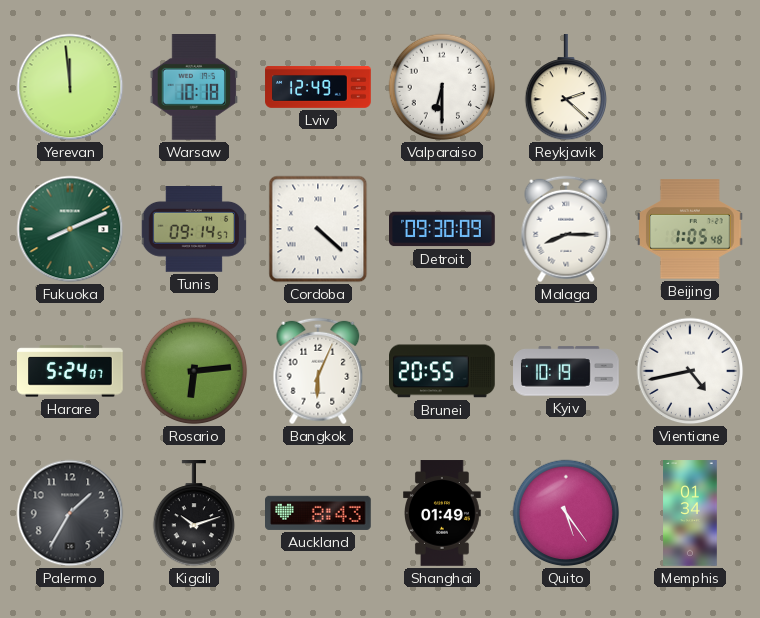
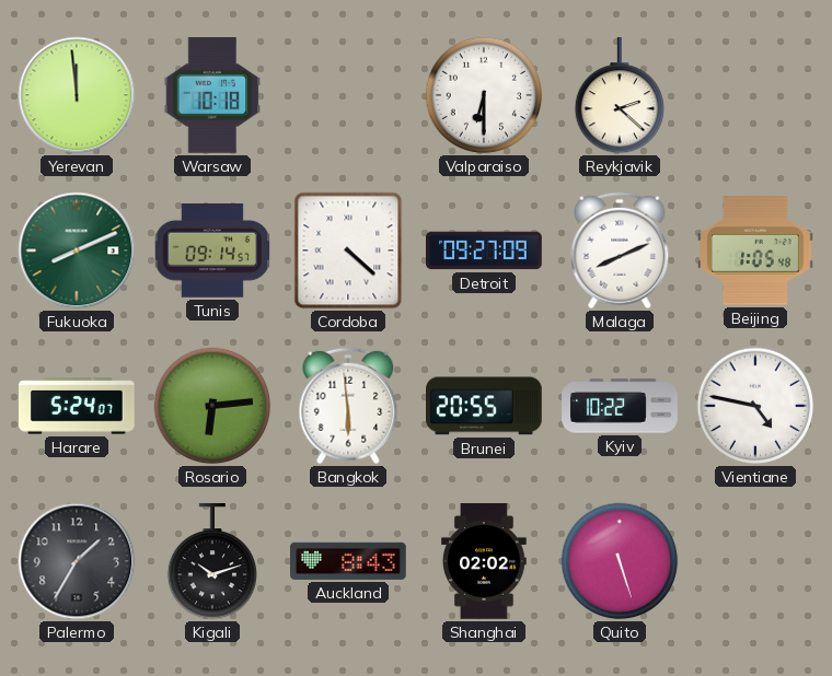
Lviv: 12:49 -> none (318, 88)
Detroit: 09:30 -> 09:27 (484, 250)
Malaga: 8:15 -> 8:11 (620, 250)
Bangkok: 6:04 -> 5:59 (348, 406)
Kyiv: 10:19 -> 10:22 (620, 406)
Vientiane: 4:43 -> 4:47 (755, 406)
Shanghai: 01:49 -> 02:02 (485, 561)
Quito: 5:24 -> 5:27 (620, 561)
Memphis: 01:34 -> none (690, 513)
